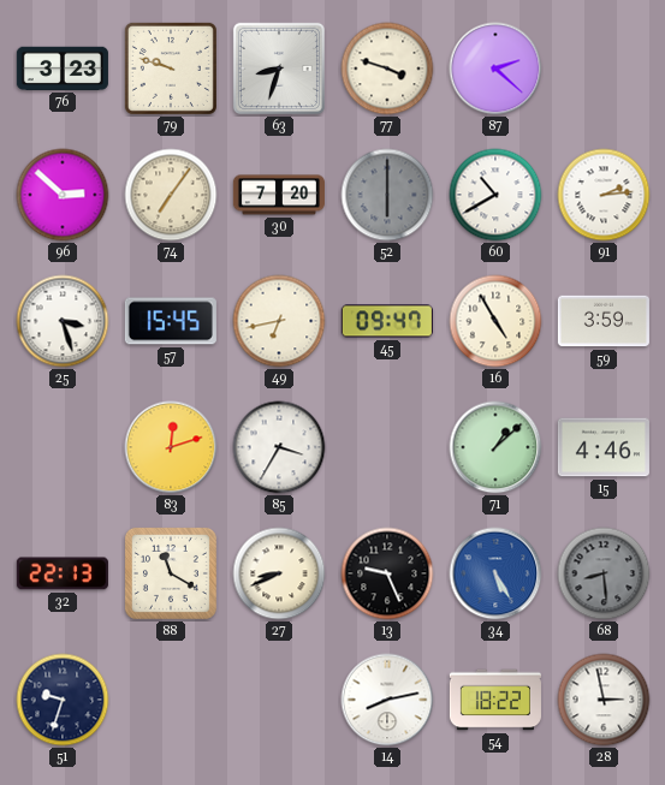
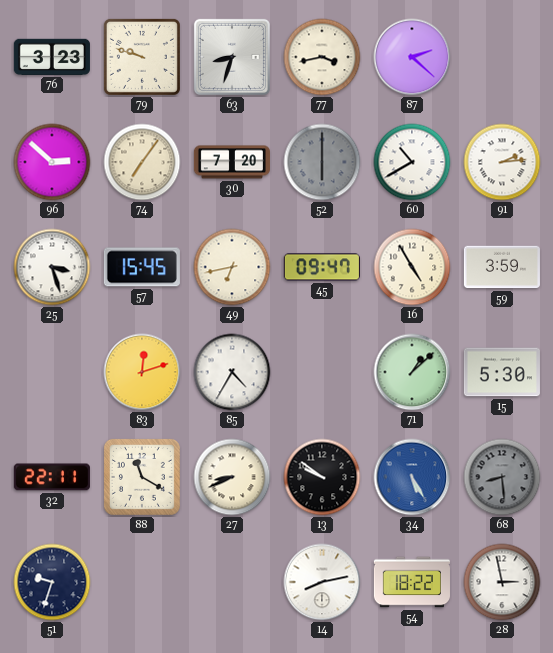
77: 3:48 -> 3:43 (322, 57)
85: 3:35 -> 4:35 (232, 372)
15: 4:46 -> 5:30 (502, 372)
32: 22:13 -> 22:11 (52, 477)
13: 9:26 -> 9:51 (322, 477)
